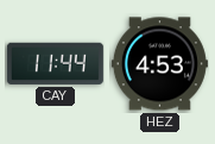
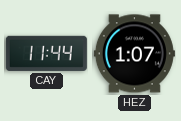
HEZ: 4:53 -> 1:07 (134, 54)
